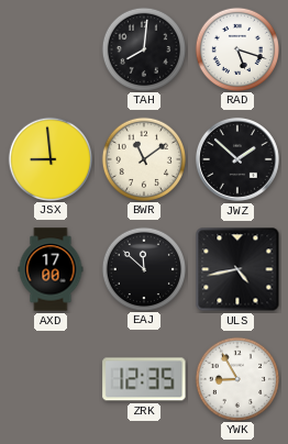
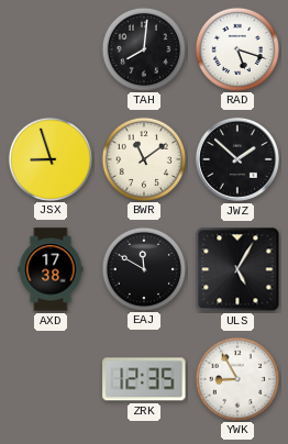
JSX: 8:59 -> 8:57 (49, 158)
AXD: 17:00 -> 17:38 (51, 269)
EAJ: 11:52 -> 11:50 (143, 268)
ULS: 4:43 -> 5:05 (237, 269)
